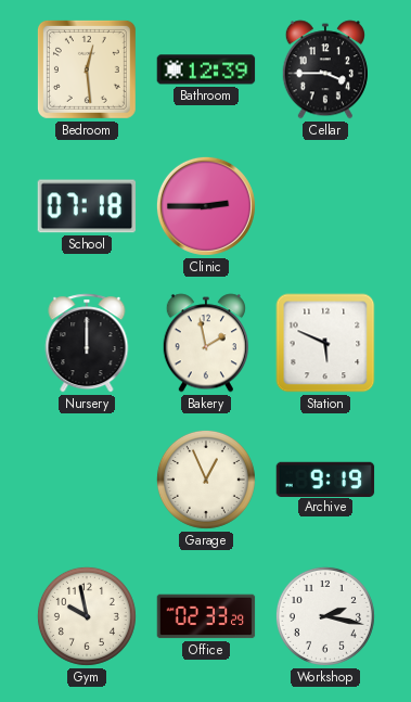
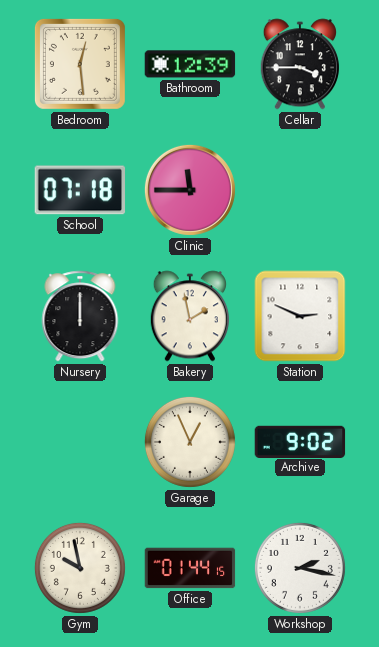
Clinic: 2:45 -> 11:45 (190, 190)
Station: 5:49 -> 2:49 (300, 316)
Archive: 9:19 -> 9:02 (300, 441)
Office: 02:33 -> 01:44 (190, 568)
